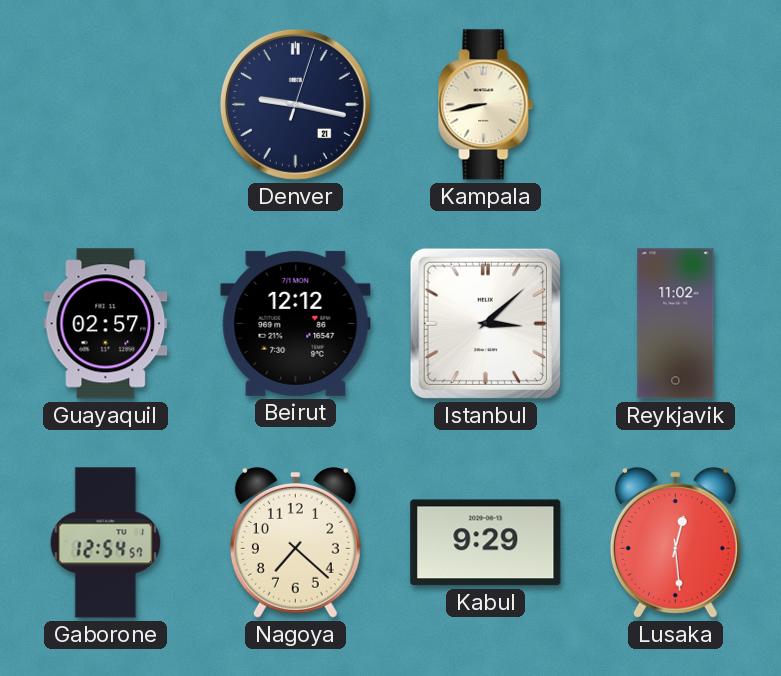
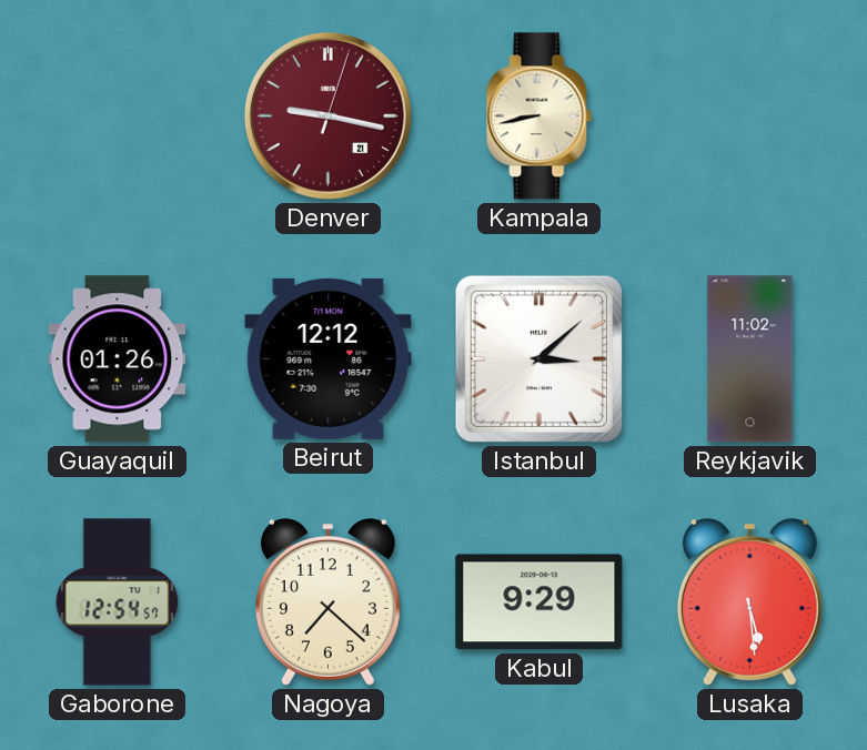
Denver dial: navy -> burgundy (327, 115)
Guayaquil: 02:57 -> 01:26 (118, 359)
Lusaka: 12:29 -> 5:29 (749, 602)
